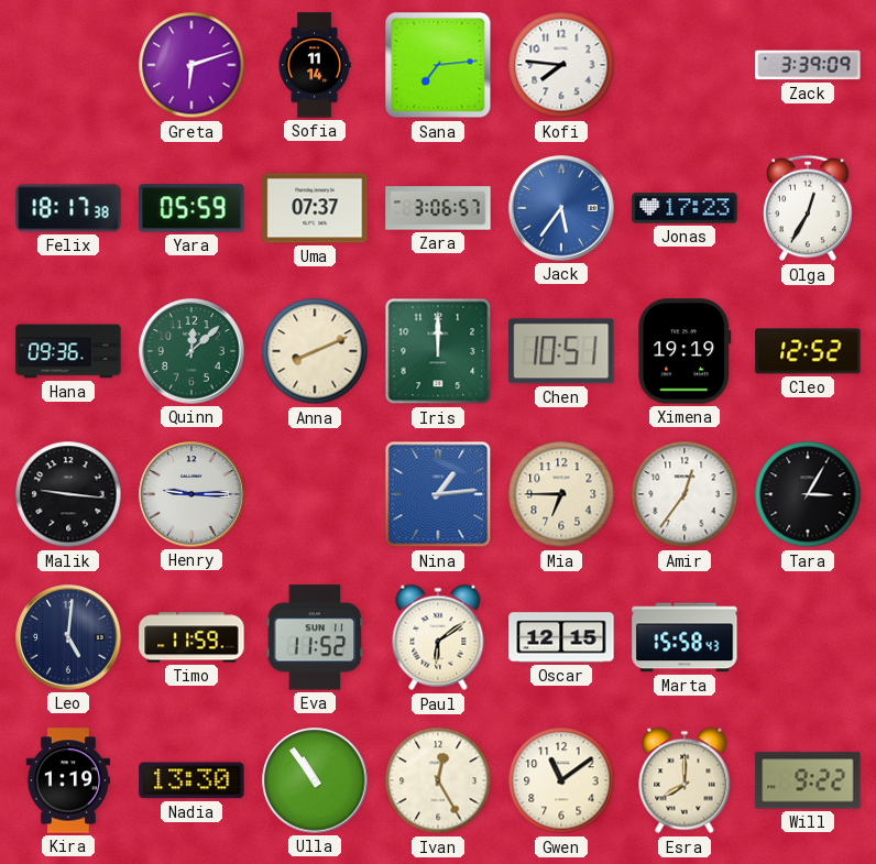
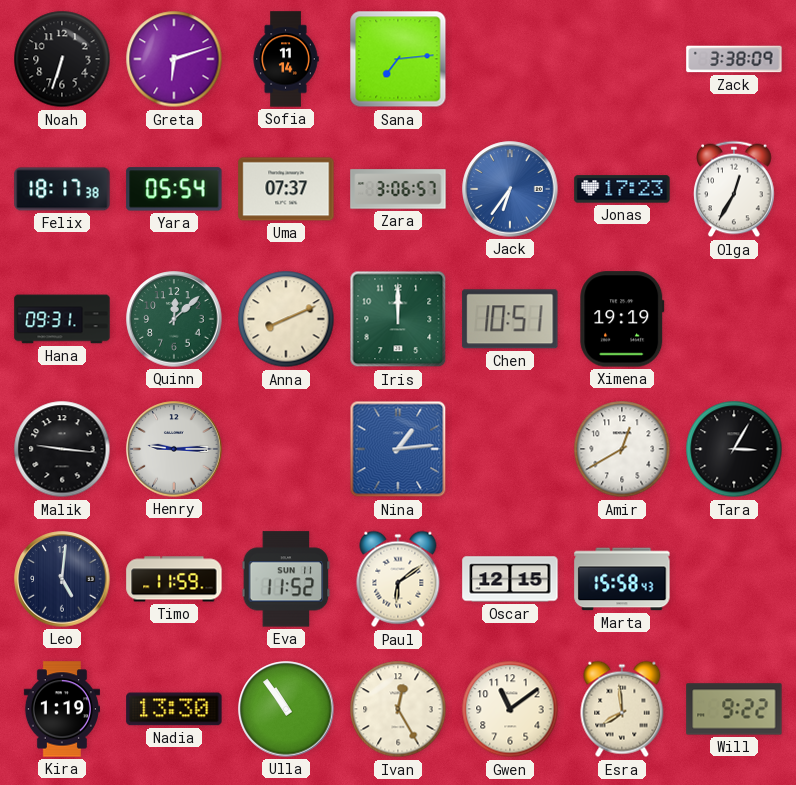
Noah: none -> 6:33 (62, 59)
Kofi: 7:46 -> none (561, 65)
Zack: 3:39 -> 3:38 (734, 59)
Yara: 05:59 -> 05:54 (174, 189)
Jack: 5:36 -> 6:36 (510, 189)
Hana: 09:36 -> 09:31 (62, 319)
Cleo: 12:52 -> none (808, 351)
Mia: 6:45 -> none (561, 494)
Amir: 12:36 -> 12:40 (622, 449)
Esra: 8:00 -> 7:59 (622, 709)
